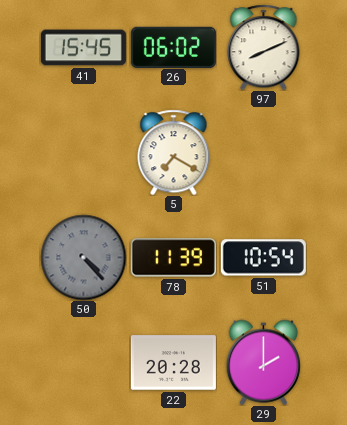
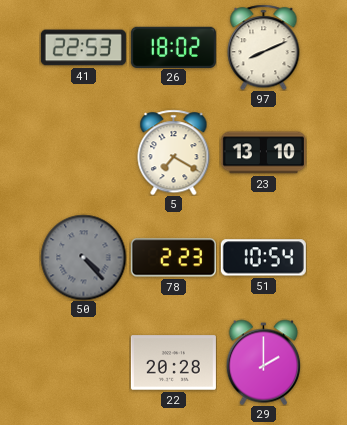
41: 15:45 -> 22:53 (83, 48)
26: 06:02 -> 18:02 (173, 47)
23: none -> 13:10 (263, 153)
78: 11:39 -> 2:23 (173, 258)
